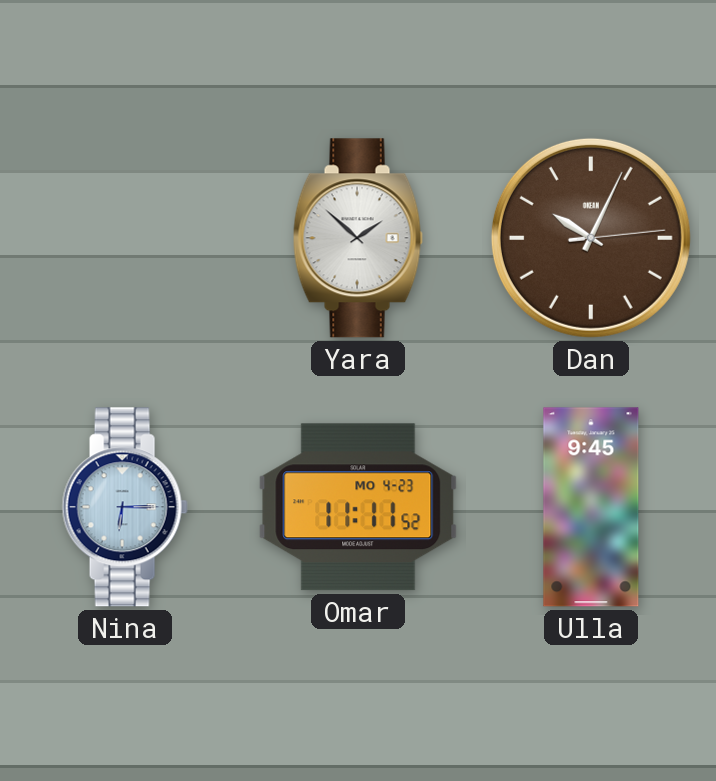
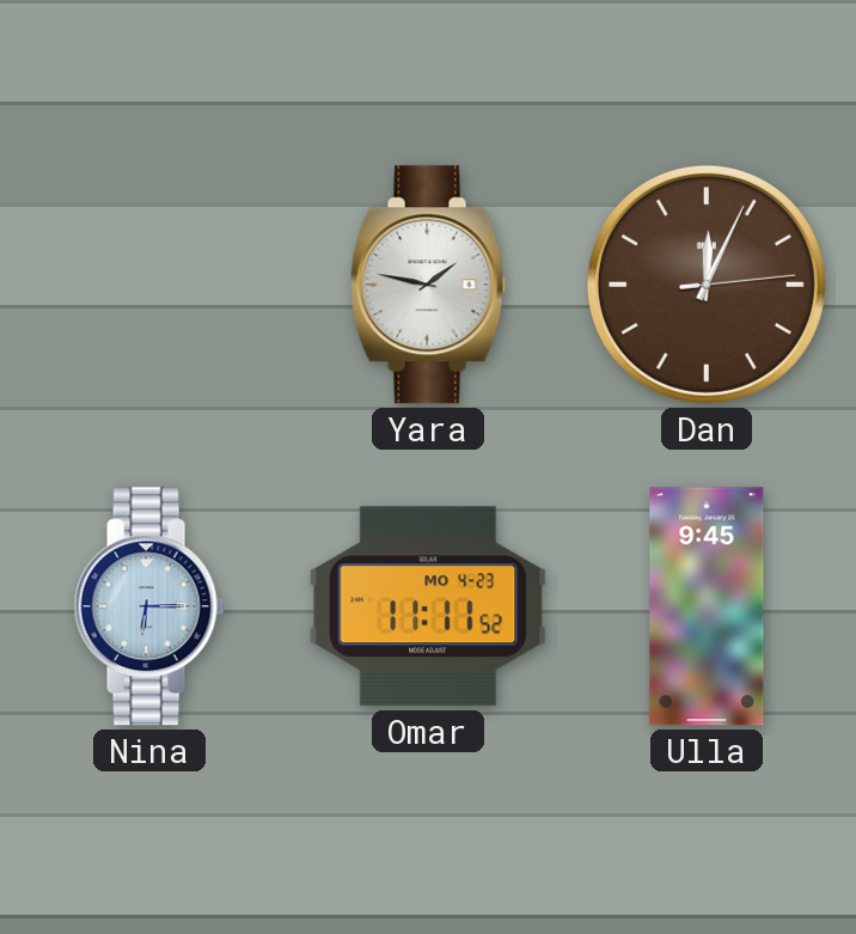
Yara: 1:52 -> 1:47 (428, 285)
Dan: 10:04 -> 12:04 (707, 285)
